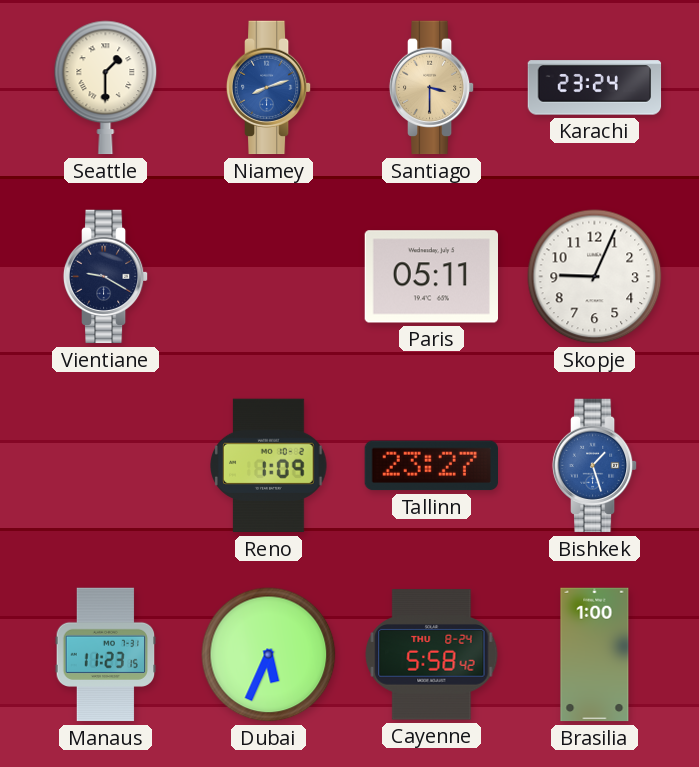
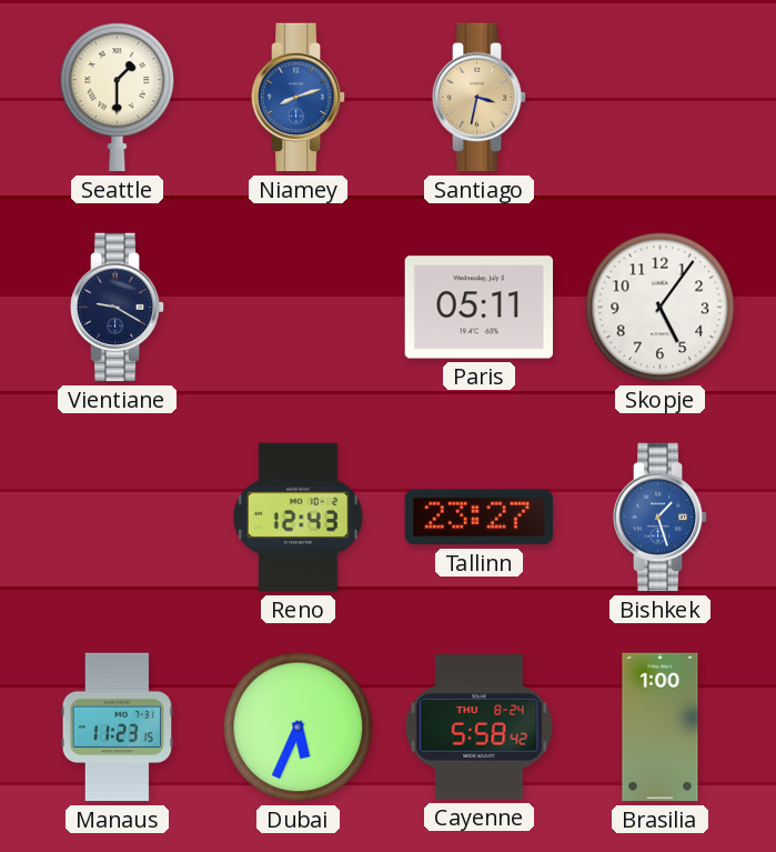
Santiago: 3:30 -> 3:32 (480, 98)
Karachi: 23:24 -> none (595, 88)
Skopje: 9:04 -> 5:06 (661, 308)
Reno: 1:09 -> 12:43 (299, 518)
